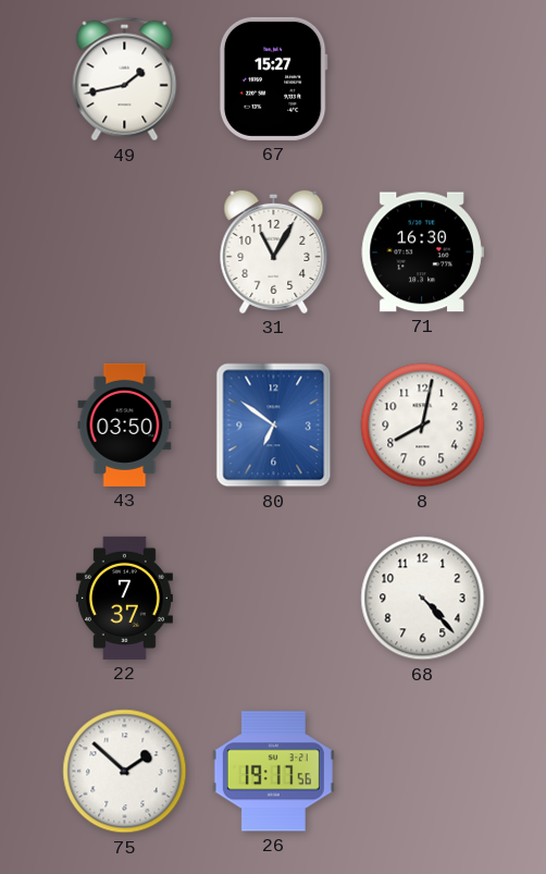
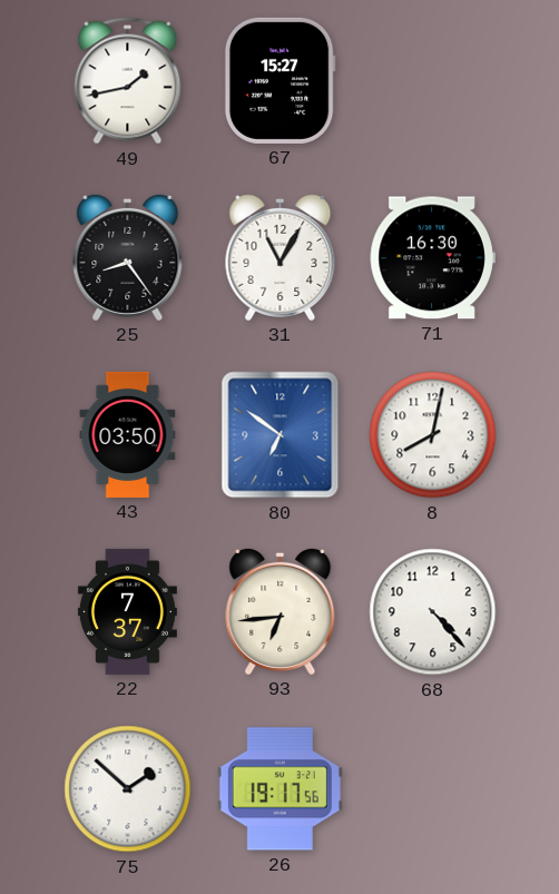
25: none -> 8:24 (128, 257)
93: none -> 6:44 (281, 611)
